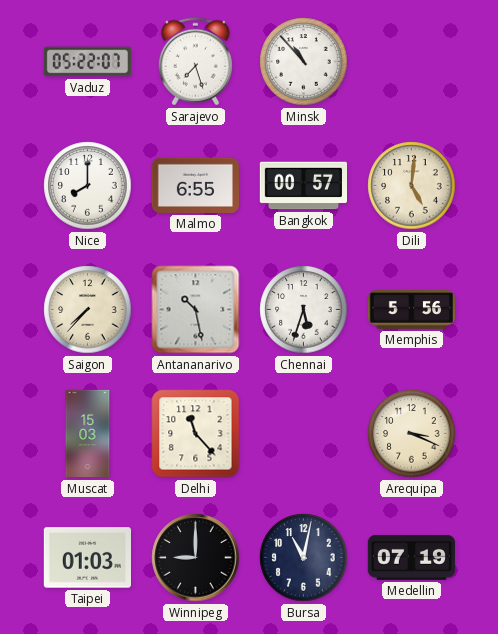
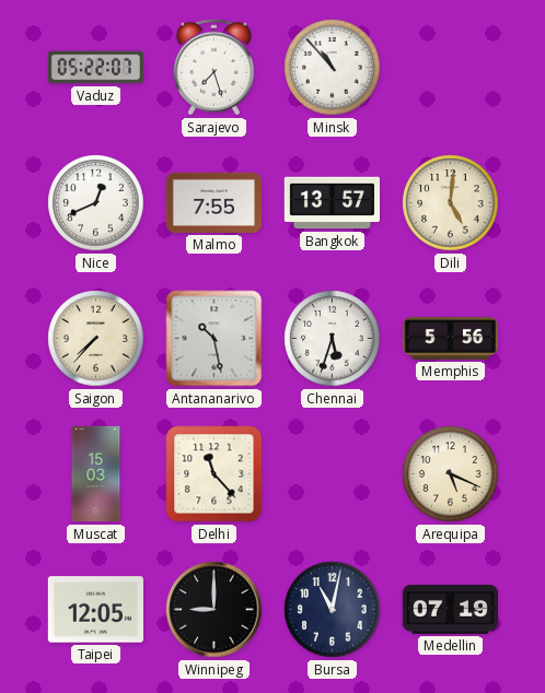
Nice: 8:00 -> 12:41 (96, 203)
Malmo: 6:55 -> 7:55 (213, 202)
Bangkok: 00:57 -> 13:57 (332, 203)
Arequipa: 3:19 -> 5:19 (451, 474)
Taipei: 01:03 -> 12:05 (95, 610)
